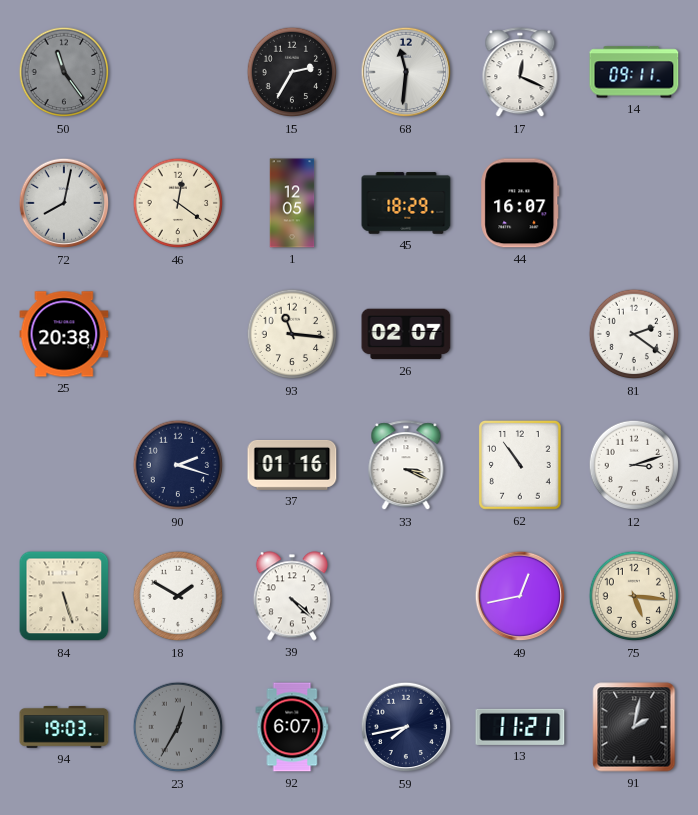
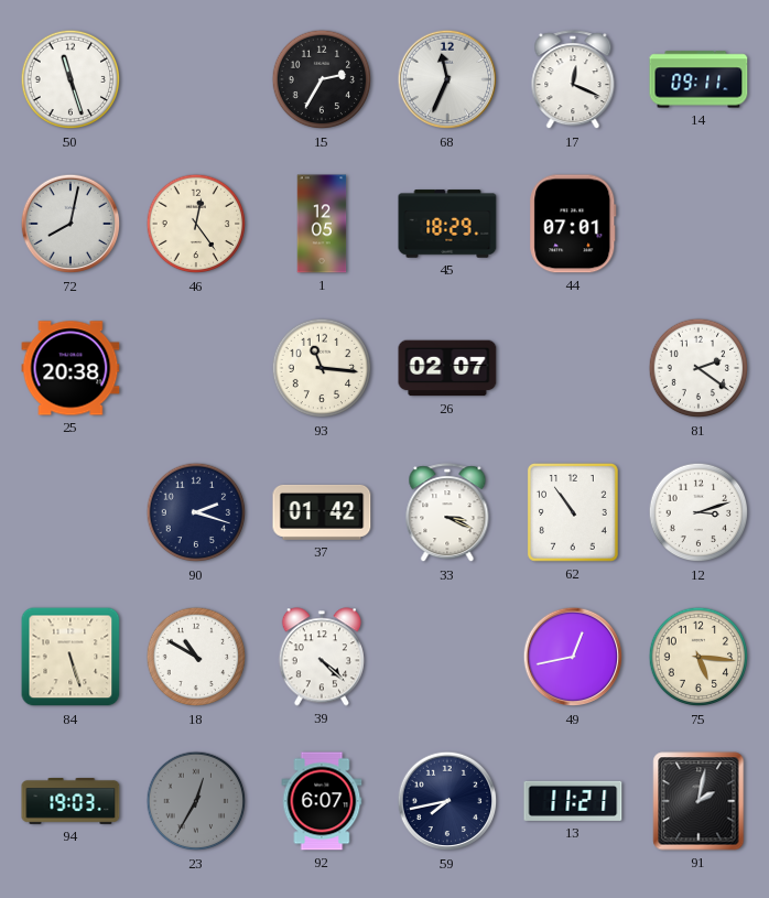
50: 11:24 -> 11:27 (71, 79)
50 dial: grey -> white (71, 79)
68: 11:31 -> 11:34 (447, 79)
46: 12:21 -> 12:24 (196, 224)
44: 16:07 -> 07:01 (573, 224)
37: 01:16 -> 01:42 (322, 512)
18: 1:50 -> 10:50 (196, 657)
